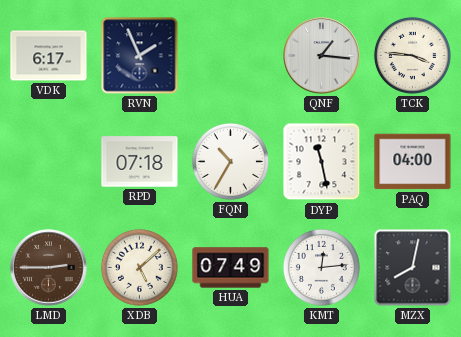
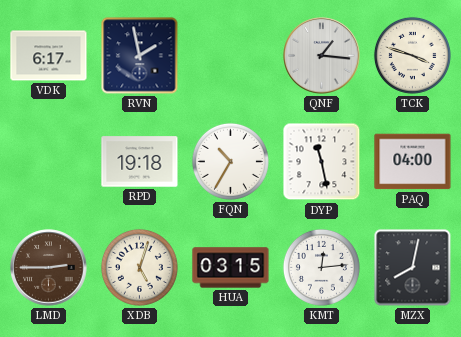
RVN: 1:56 -> 1:58 (140, 56)
TCK: 3:46 -> 3:48 (412, 55)
RPD: 07:18 -> 19:18 (140, 162)
XDB: 5:08 -> 5:03 (139, 267)
HUA: 07:49 -> 03:15 (231, 268)
